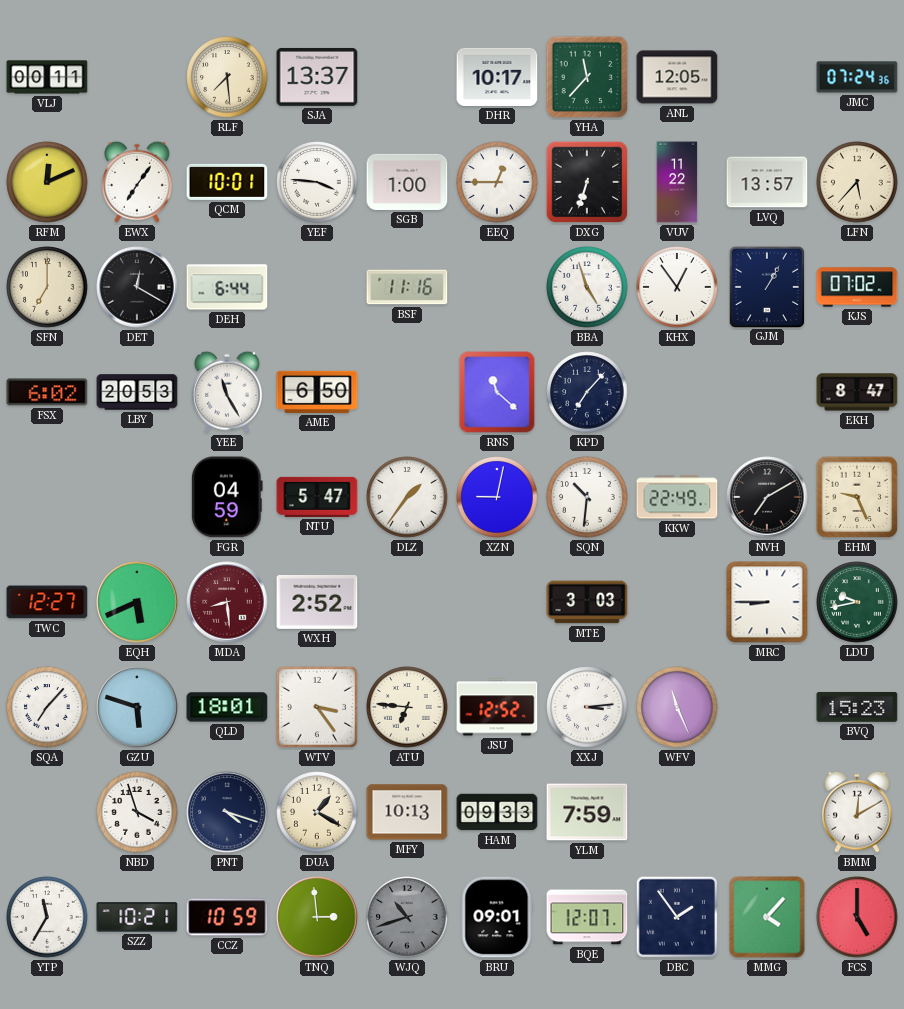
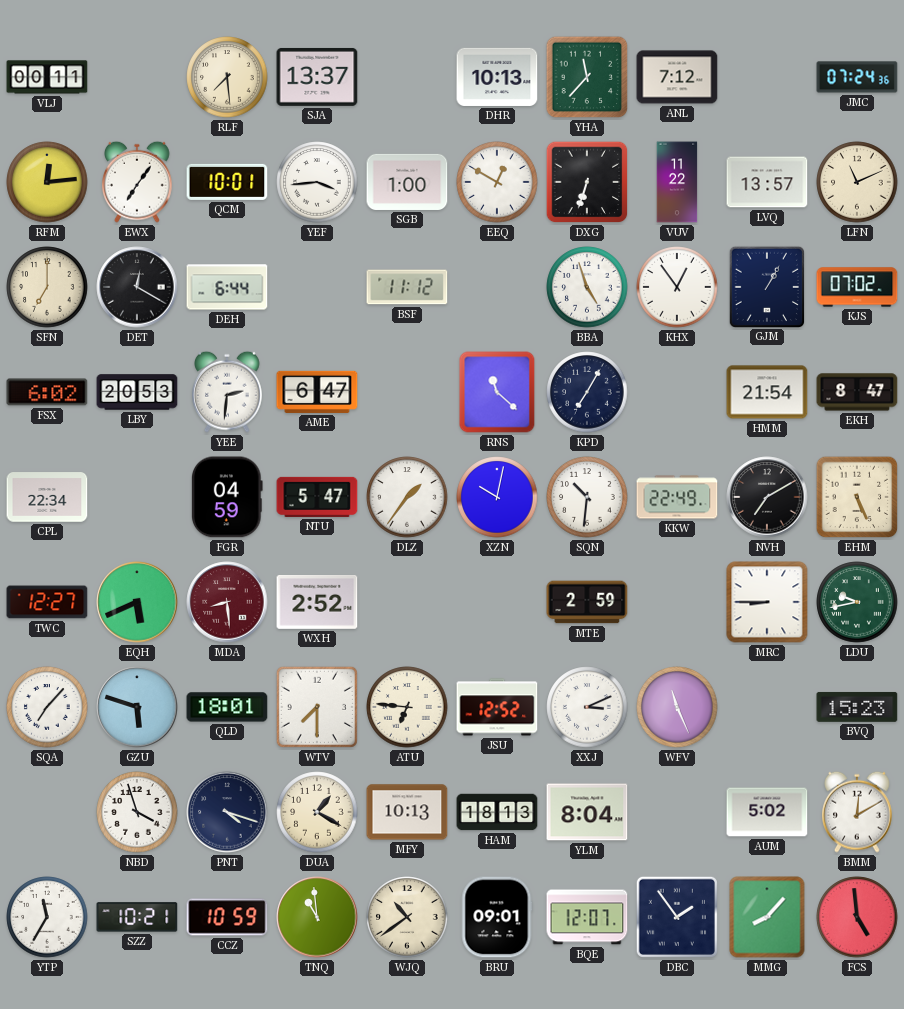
DHR: 10:17 -> 10:13 (497, 77)
ANL: 12:05 -> 7:12 (677, 77)
RFM: 12:11 -> 12:14 (47, 182)
YEF: 3:46 -> 3:44 (317, 182)
EEQ: 12:45 -> 12:50 (497, 182)
LFN: 5:37 -> 11:11 (857, 182)
BSF: 11:16 -> 11:12 (407, 287)
YEE: 11:25 -> 2:31 (228, 392)
AME: 6:50 -> 6:47 (317, 392)
KPD: 7:07 -> 7:05 (587, 392)
HMM: none -> 21:54 (767, 392)
CPL: none -> 22:34 (47, 497)
XZN: 9:02 -> 10:02 (497, 497)
EHM: 9:26 -> 5:26 (857, 497)
MTE: 3:03 -> 2:59 (587, 602)
WTV: 3:24 -> 7:30 (317, 707)
XXJ: 3:14 -> 3:11 (587, 707)
HAM: 09:33 -> 18:13 (497, 812)
YLM: 7:59 -> 8:04 (587, 812)
AUM: none -> 5:02 (767, 812)
TNQ: 2:59 -> 10:59 (317, 917)
WJQ: 10:42 -> 10:39 (407, 917)
WJQ dial: grey -> cream (407, 917)
MMG: 4:07 -> 8:07 (767, 917)
FCS: 5:00 -> 4:59 (857, 917)
